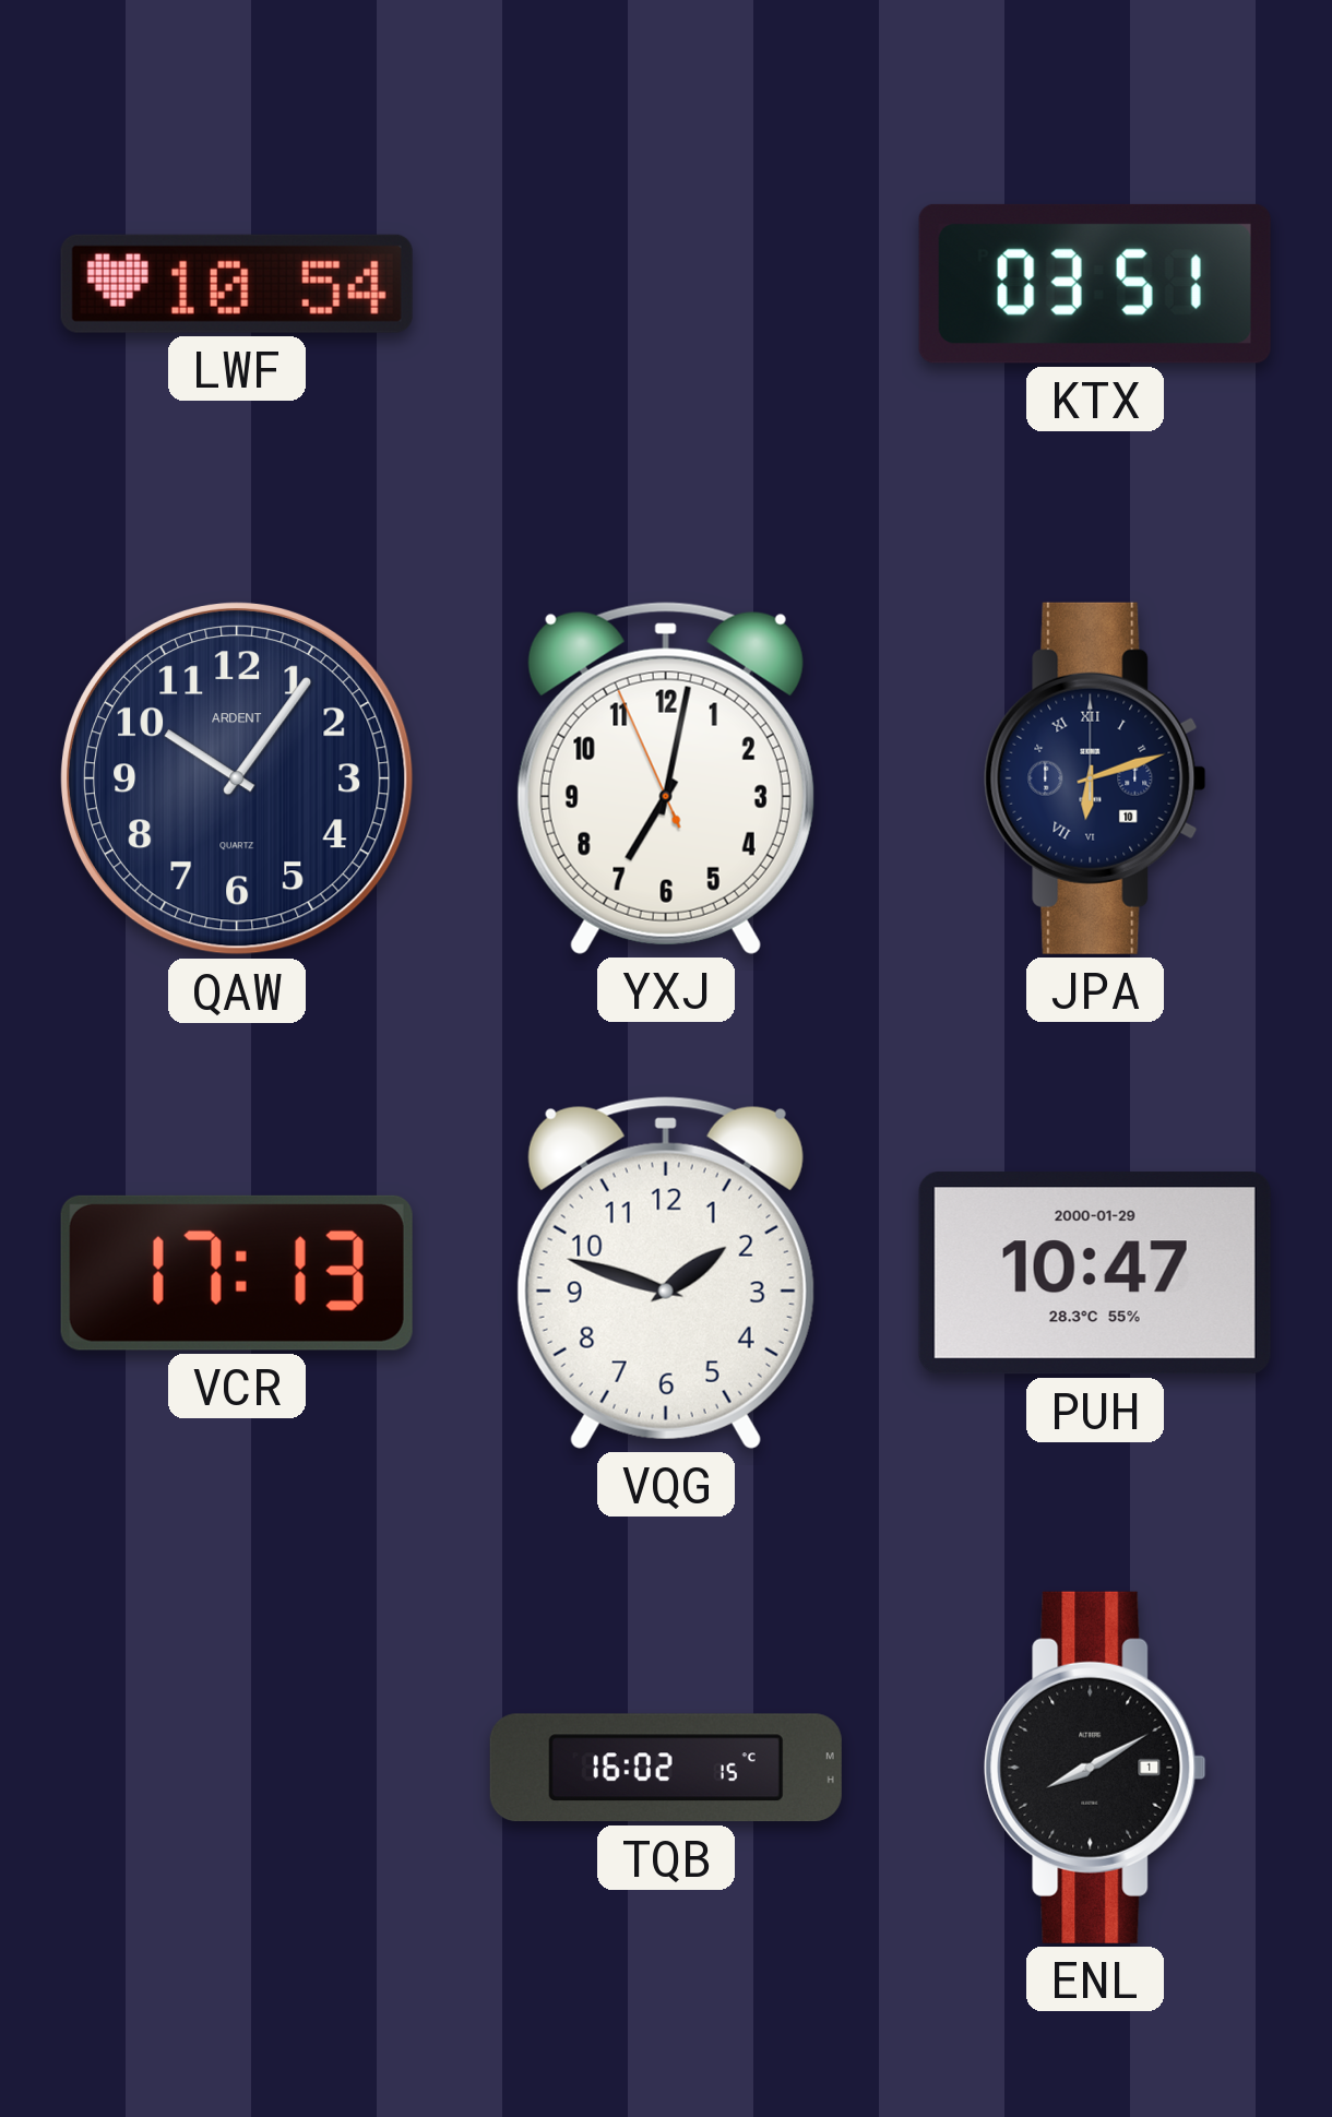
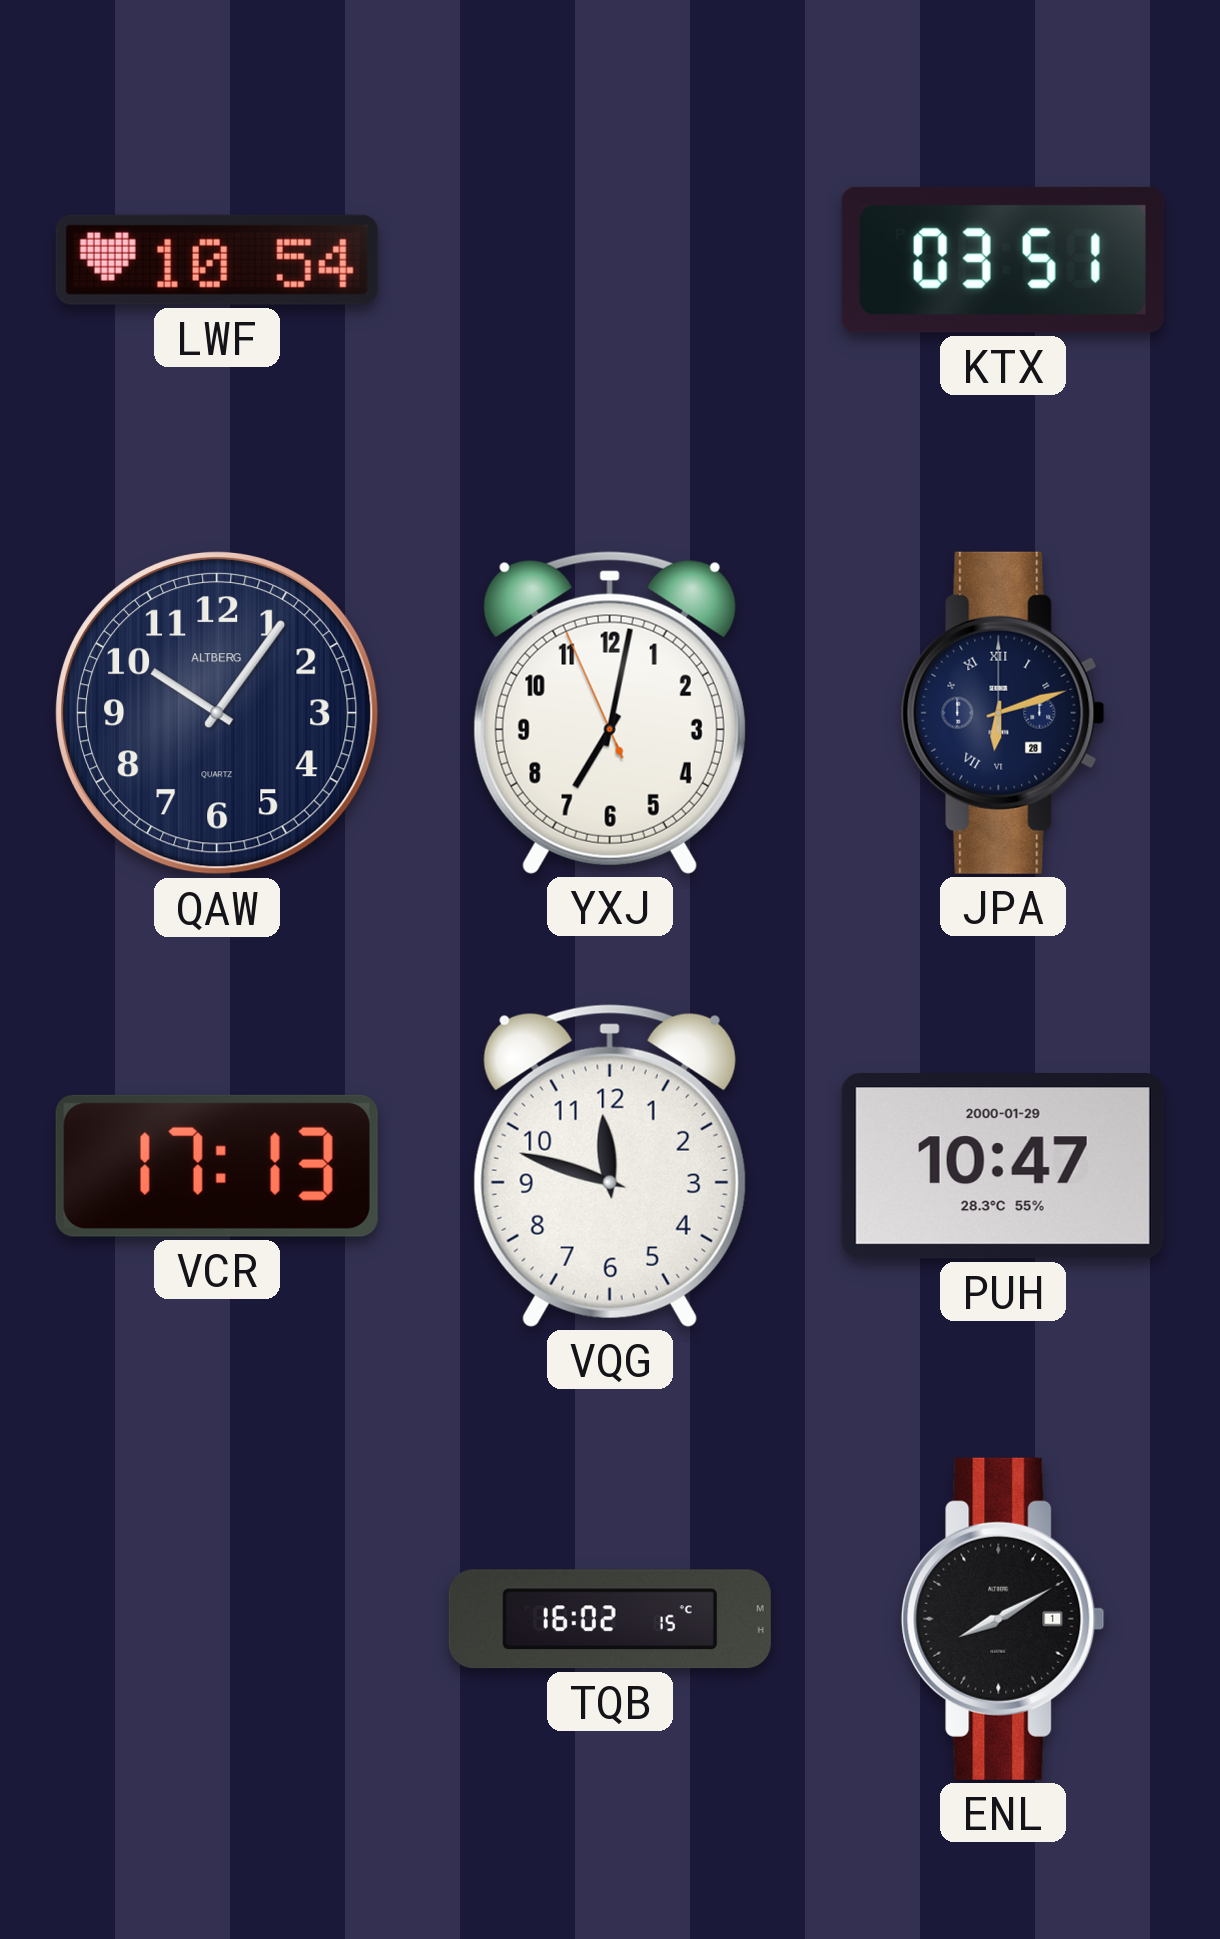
QAW brand: ARDENT -> ALTBERG (217, 713)
JPA date: 10 -> 28 (1003, 713)
VQG: 1:48 -> 11:48 (610, 1166)
